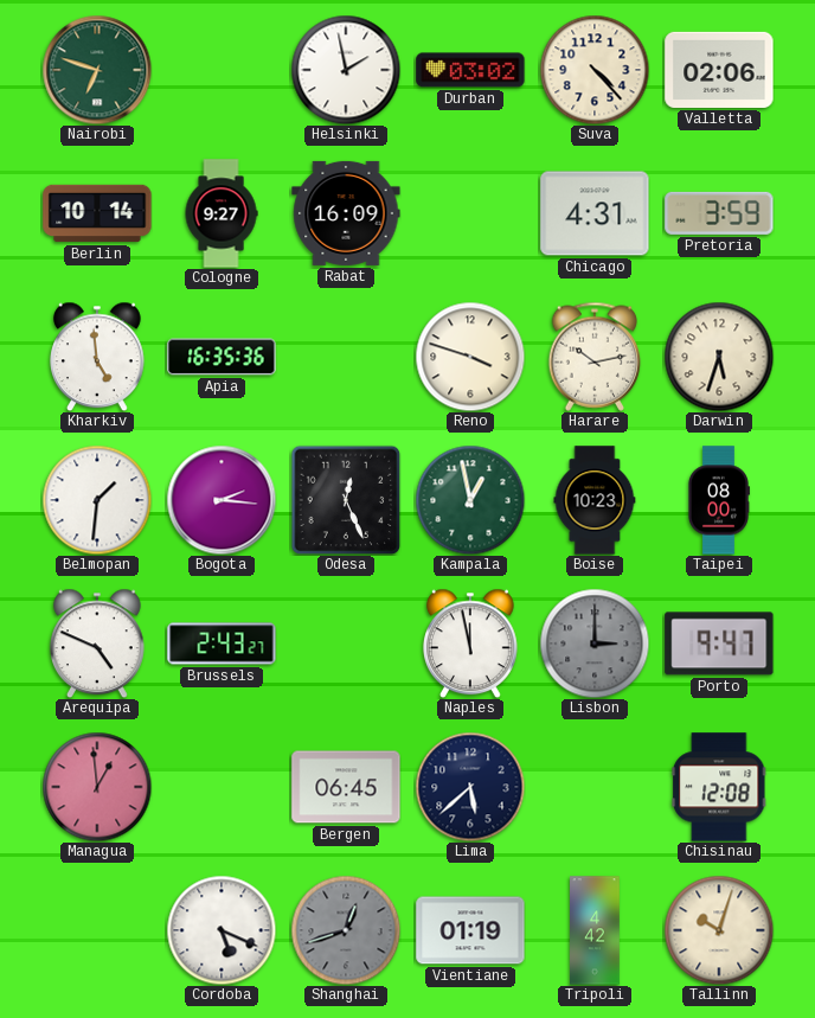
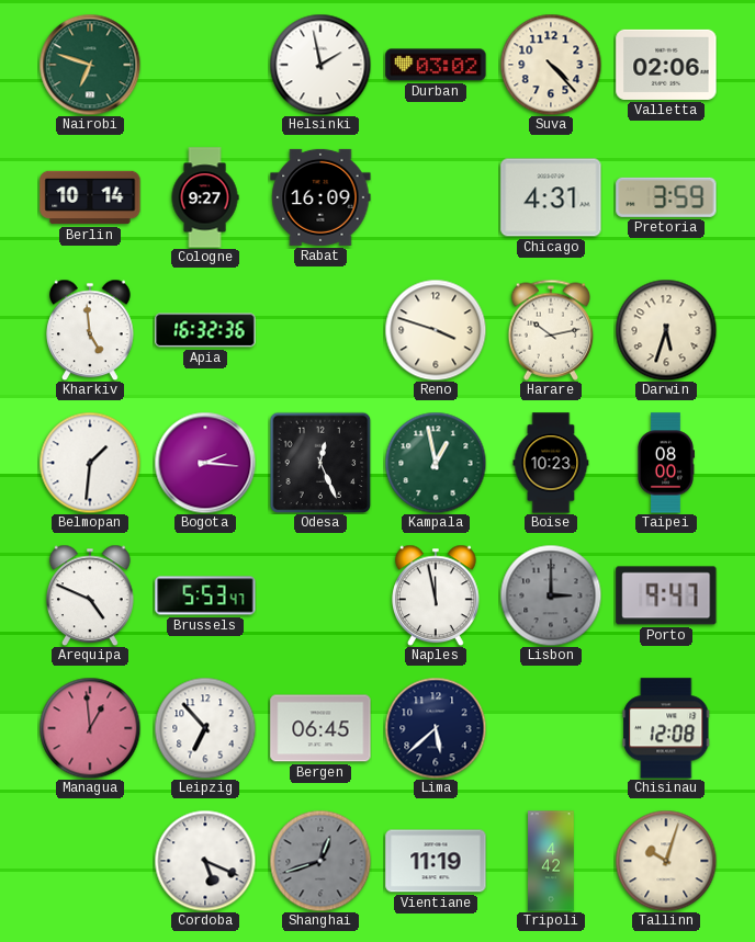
Apia: 16:35 -> 16:32 (205, 330)
Brussels: 2:43 -> 5:53 (205, 595)
Leipzig: none -> 6:53 (205, 728)
Vientiane: 01:19 -> 11:19 (436, 861)
